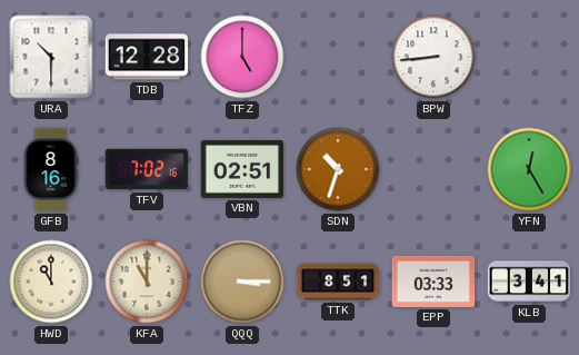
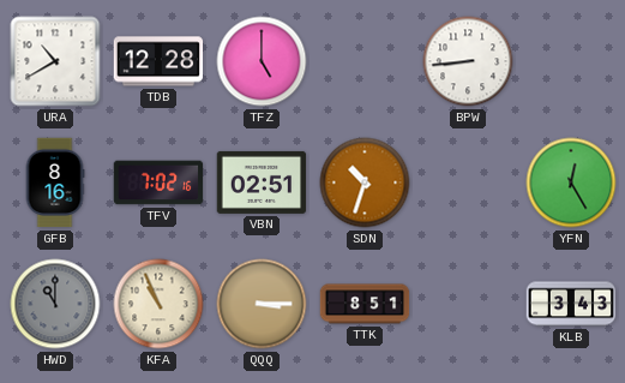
URA: 10:30 -> 10:40 (55, 61)
HWD dial: cream -> grey (55, 304)
KFA: 11:00 -> 10:56 (158, 304)
EPP: 03:33 -> none (433, 282)
KLB: 3:41 -> 3:43 (571, 304)
